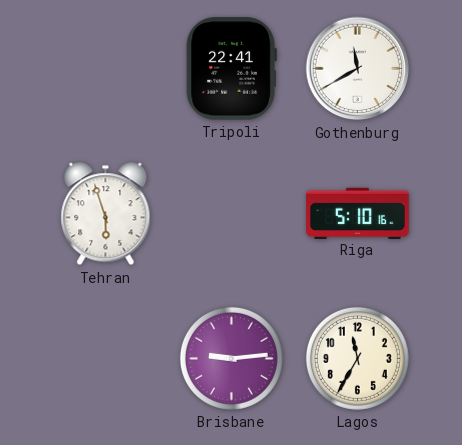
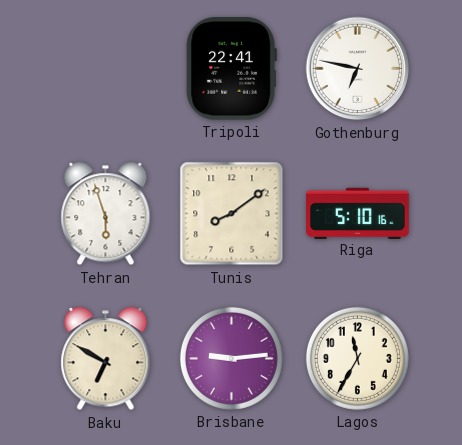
Gothenburg: 11:40 -> 6:47 (358, 69)
Tunis: none -> 8:09 (232, 214)
Baku: none -> 6:50 (106, 359)
